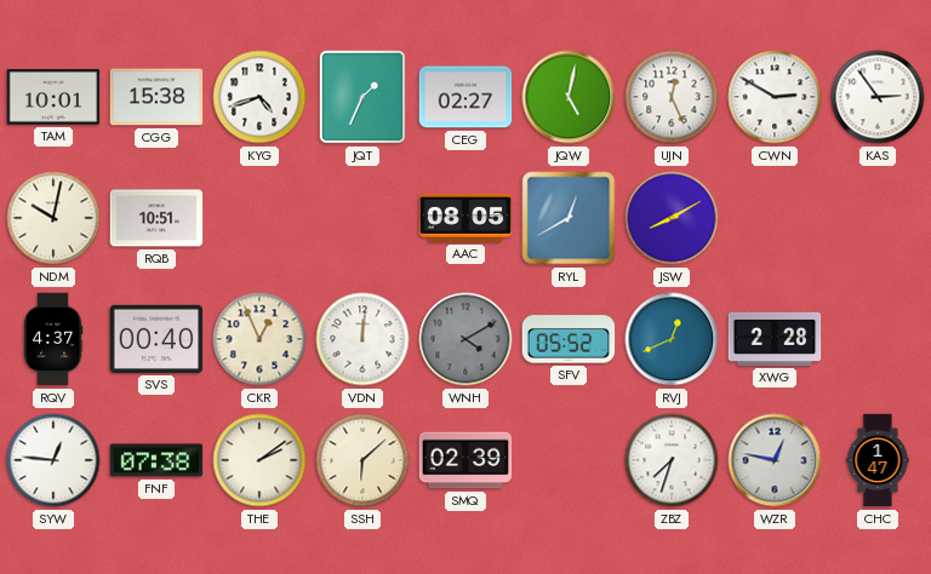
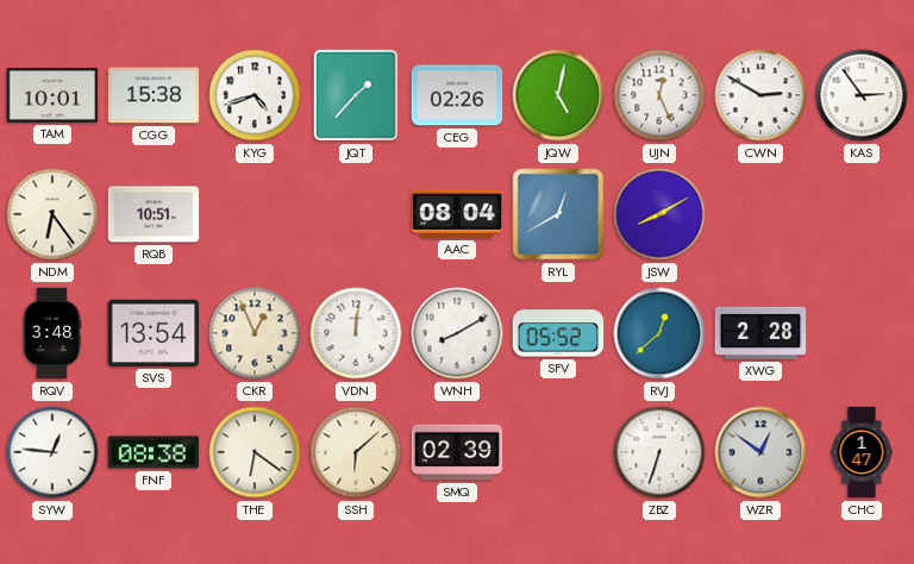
JQT: 1:34 -> 1:37 (356, 95)
CEG: 02:27 -> 02:26 (457, 95)
NDM: 10:02 -> 6:24 (52, 214)
AAC: 08:05 -> 08:04 (457, 214)
RQV: 4:37 -> 3:48 (52, 333)
SVS: 00:40 -> 13:54 (154, 333)
WNH: 4:10 -> 8:10 (457, 333)
WNH dial: grey -> white (457, 333)
RVJ: 12:41 -> 12:38 (659, 333)
FNF: 07:38 -> 08:38 (154, 452)
THE: 2:09 -> 6:21 (255, 452)
ZBZ: 7:33 -> 6:33 (659, 452)
WZR: 12:47 -> 12:51 (760, 452)
